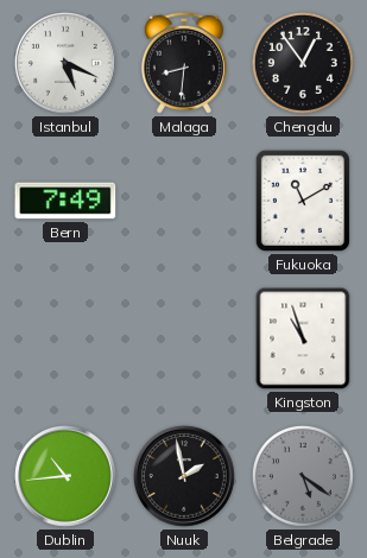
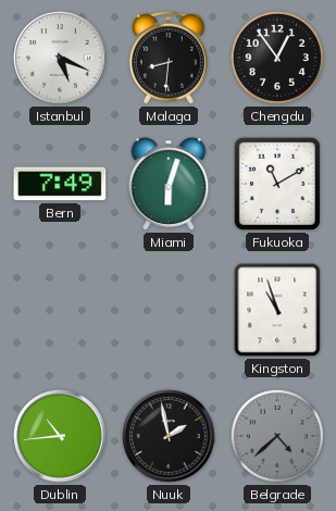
Miami: none -> 6:03 (169, 184)
Belgrade: 5:21 -> 4:38 (277, 436)
